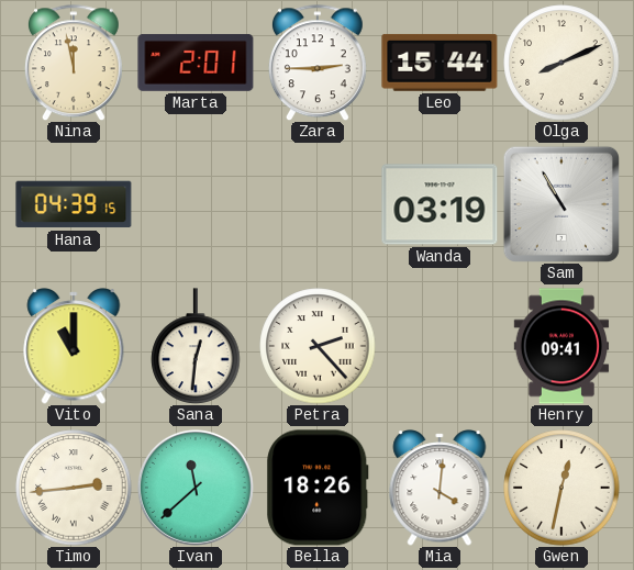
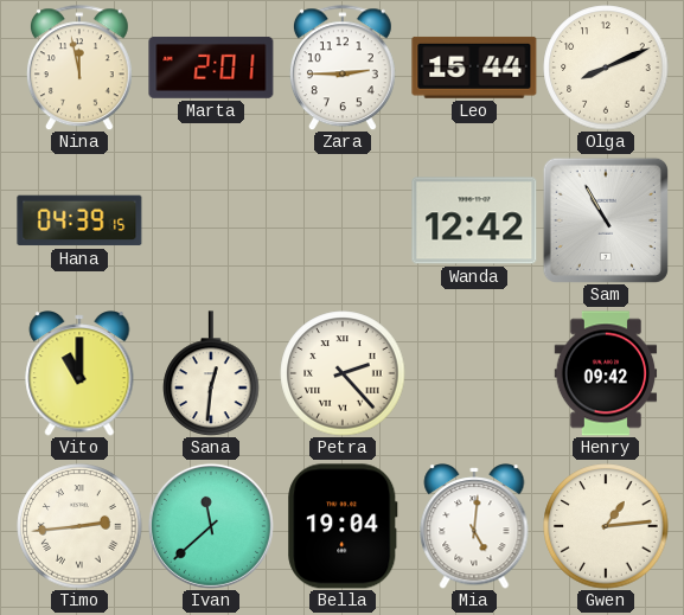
Wanda: 03:19 -> 12:42 (474, 220)
Henry: 09:41 -> 09:42 (606, 373)
Bella: 18:26 -> 19:04 (343, 526)
Mia: 4:01 -> 5:01 (474, 526)
Gwen: 12:32 -> 1:14 (606, 526)
